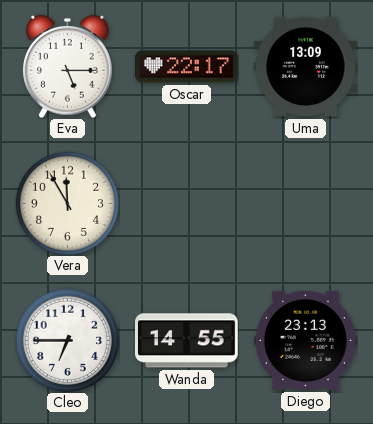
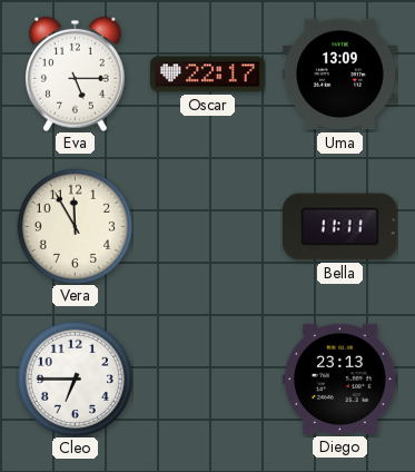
Bella: none -> 11:11 (339, 227)
Wanda: 14:55 -> none (187, 341)
